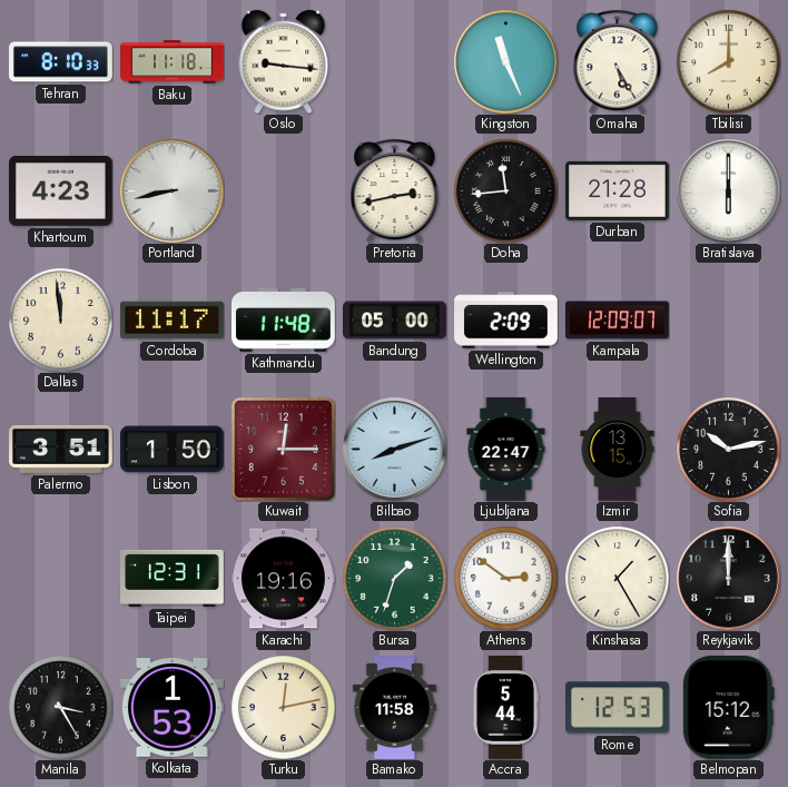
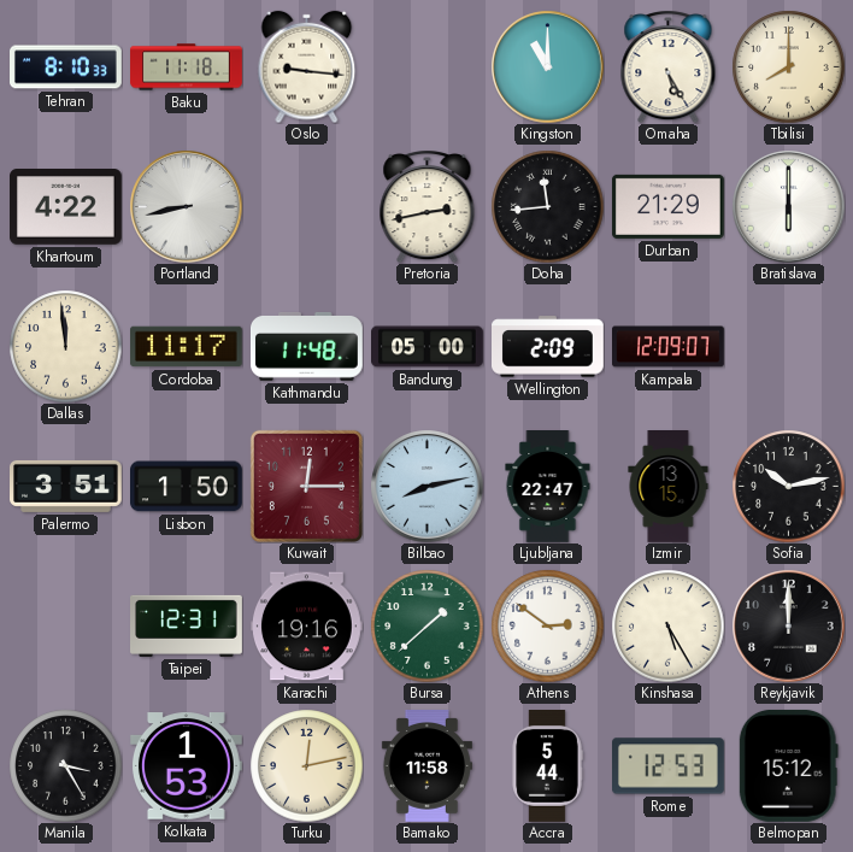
Kingston: 11:26 -> 11:00 (547, 66)
Khartoum: 4:23 -> 4:22 (66, 207)
Durban: 21:28 -> 21:29 (667, 206)
Bilbao: 8:12 -> 8:13 (426, 486)
Bursa: 1:33 -> 1:38 (426, 625)
Kinshasa: 1:25 -> 5:25 (667, 625)
